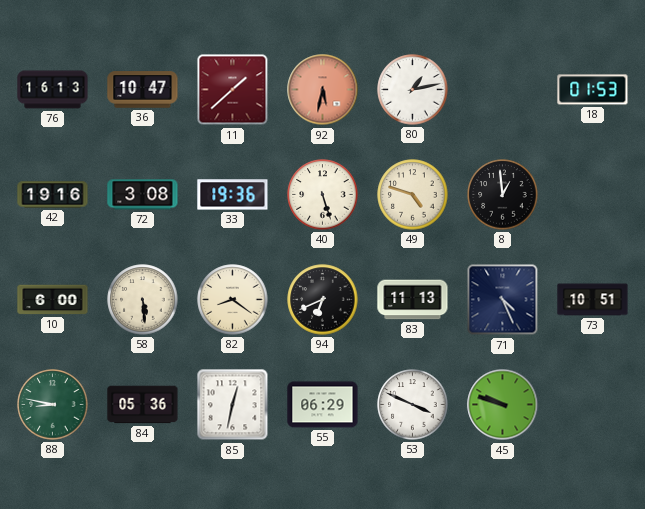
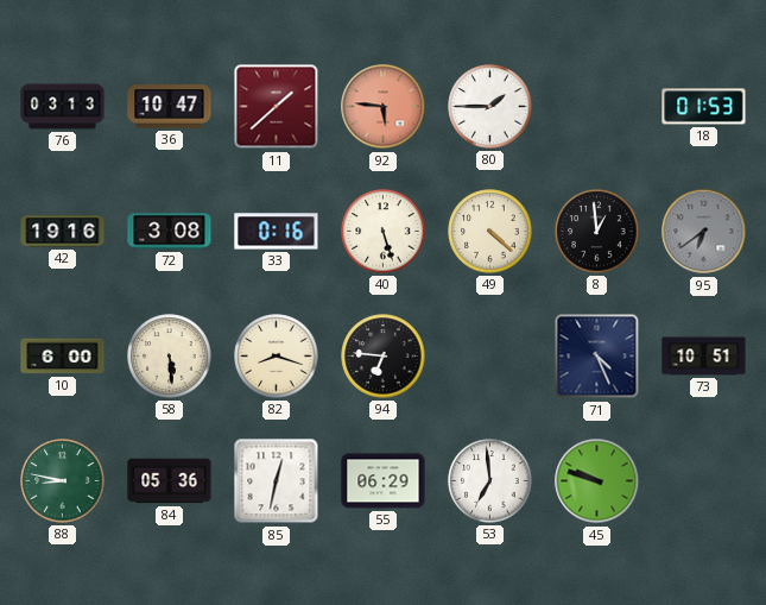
76: 16:13 -> 03:13 (63, 107)
92: 5:32 -> 5:46 (384, 107)
80: 1:13 -> 1:45 (490, 107)
33: 19:36 -> 0:16 (277, 232)
49: 4:48 -> 4:22 (490, 232)
95: none -> 6:39 (704, 232)
82: 8:21 -> 8:18 (277, 357)
94: 6:41 -> 6:46 (384, 357)
83: 11:13 -> none (413, 300)
53: 3:49 -> 6:59 (490, 481)
